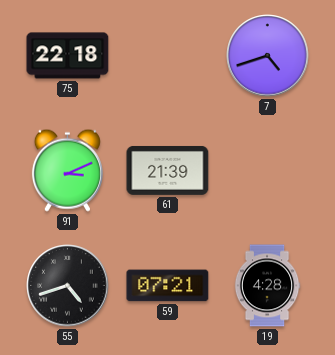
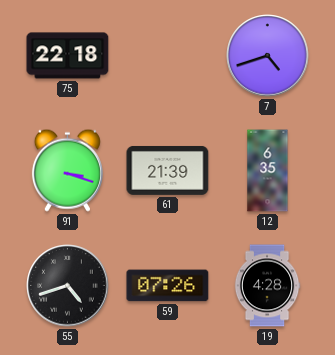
91: 3:11 -> 3:18 (67, 170)
12: none -> 6:35 (268, 171)
59: 07:21 -> 07:26 (168, 286)
